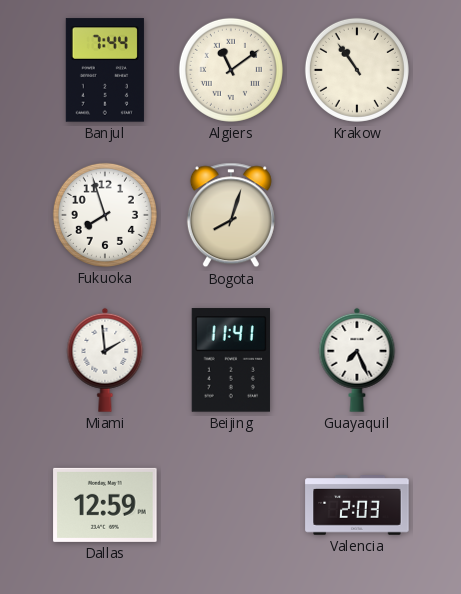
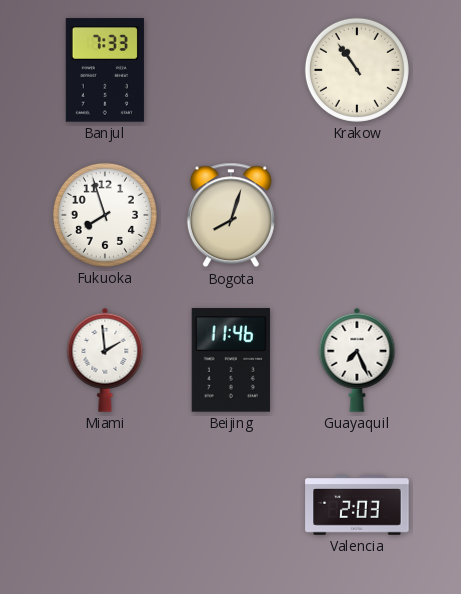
Banjul: 7:44 -> 7:33 (105, 70)
Algiers: 11:09 -> none (231, 70)
Beijing: 11:41 -> 11:46 (231, 360)
Dallas: 12:59 -> none (105, 505)
